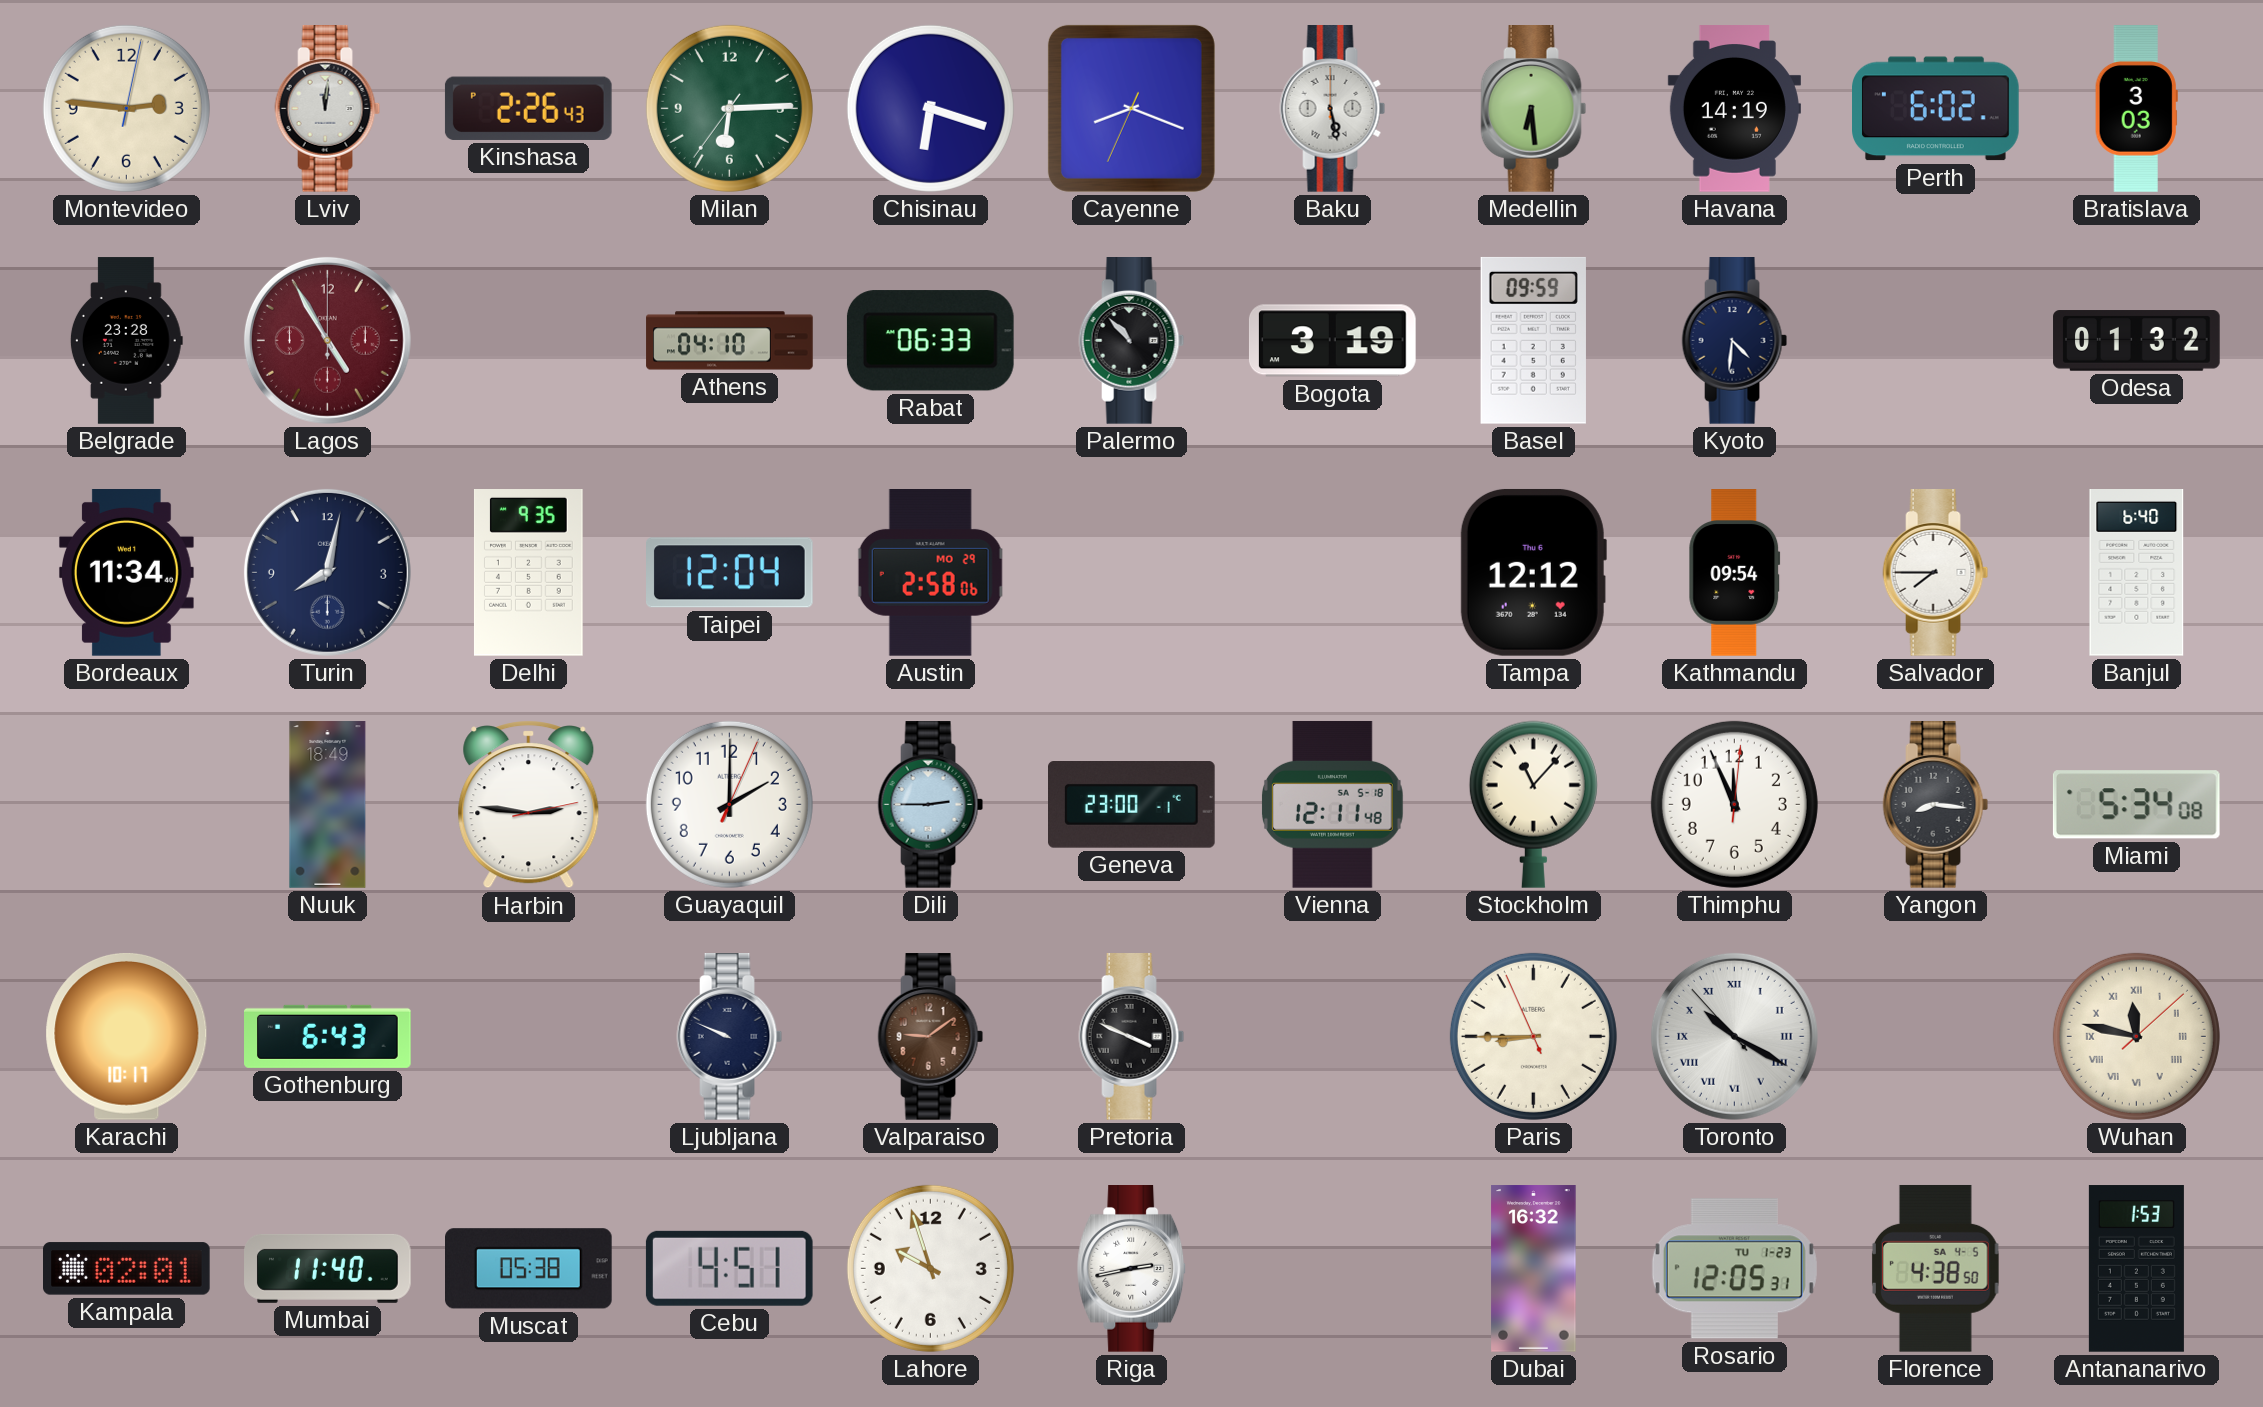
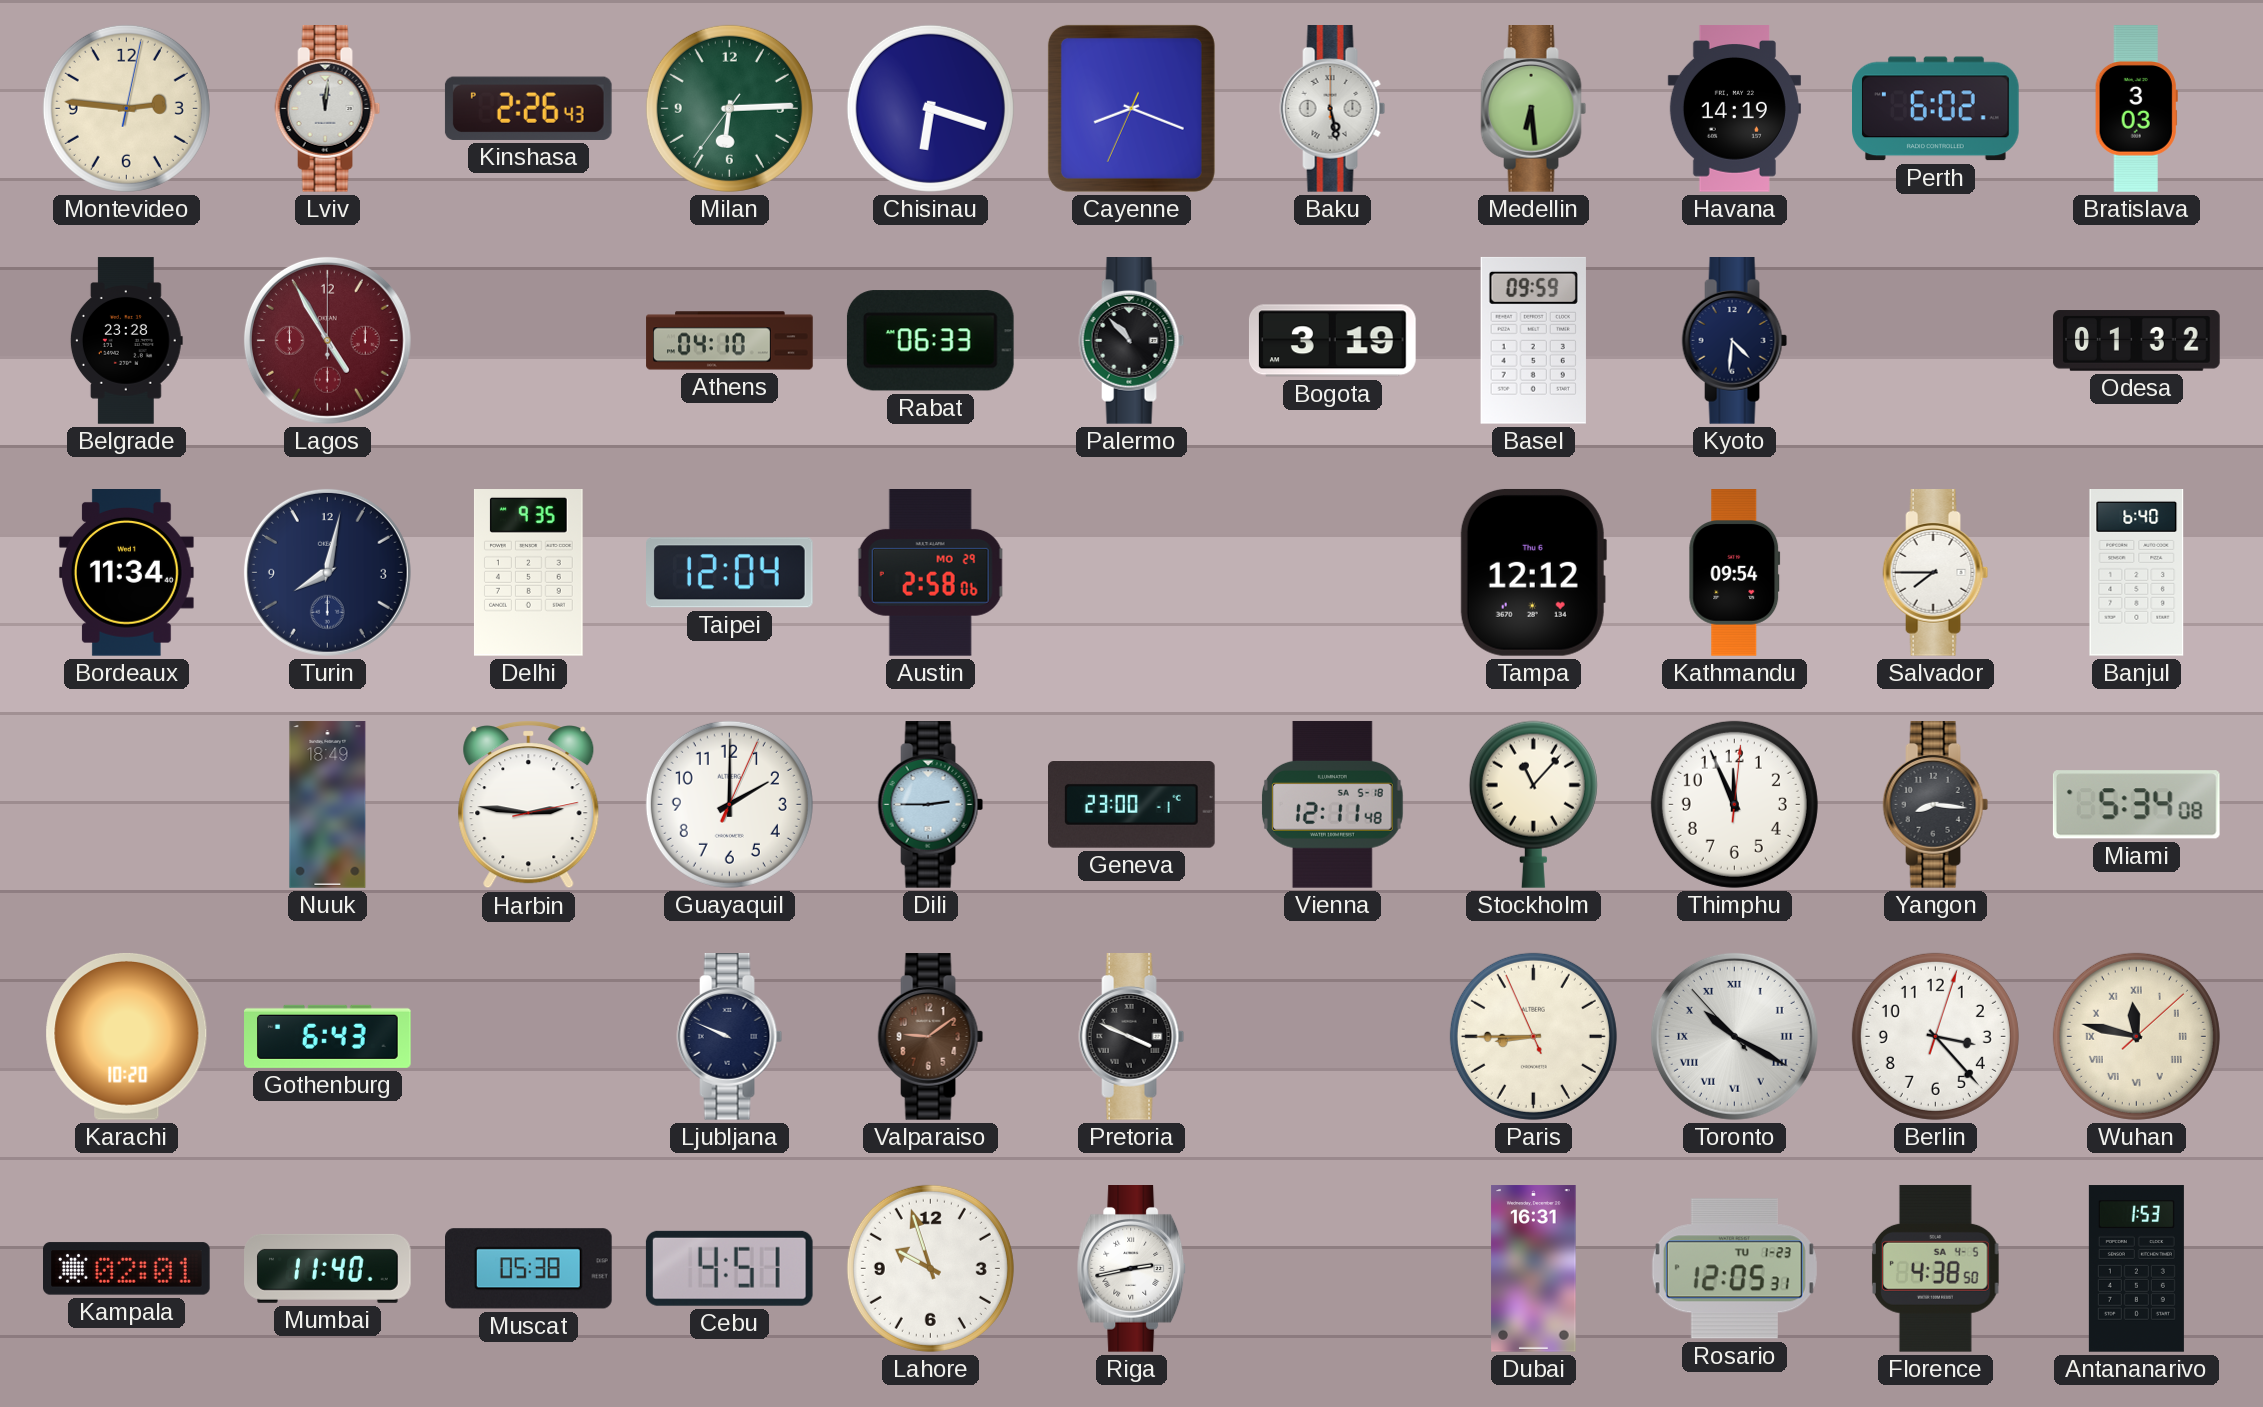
Karachi: 10:17 -> 10:20 (127, 1036)
Berlin: none -> 3:23 (1935, 1036)
Dubai: 16:32 -> 16:31 (1534, 1269)
